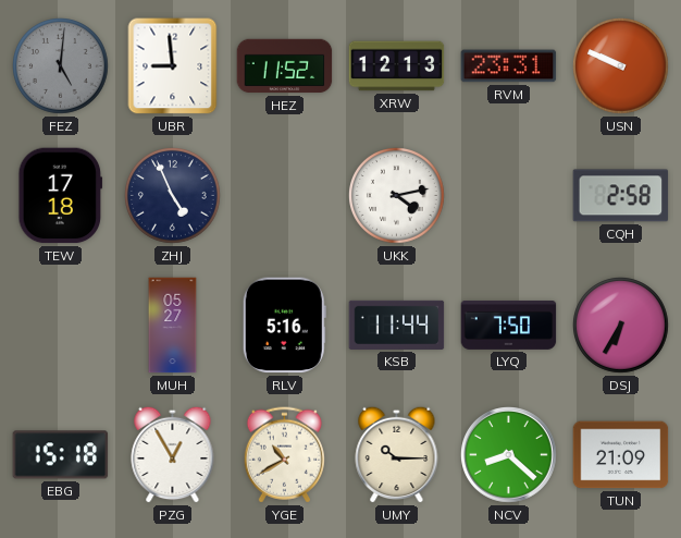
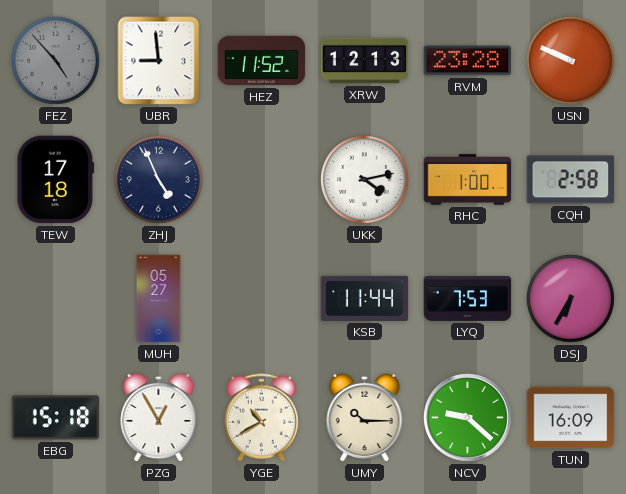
FEZ: 5:01 -> 4:53 (56, 61)
RVM: 23:31 -> 23:28 (468, 61)
RHC: none -> 1:00 (468, 180)
RLV: 5:16 -> none (284, 326)
LYQ: 7:50 -> 7:53 (468, 298)
NCV: 8:22 -> 9:22 (468, 418)
TUN: 21:09 -> 16:09 (571, 418)
